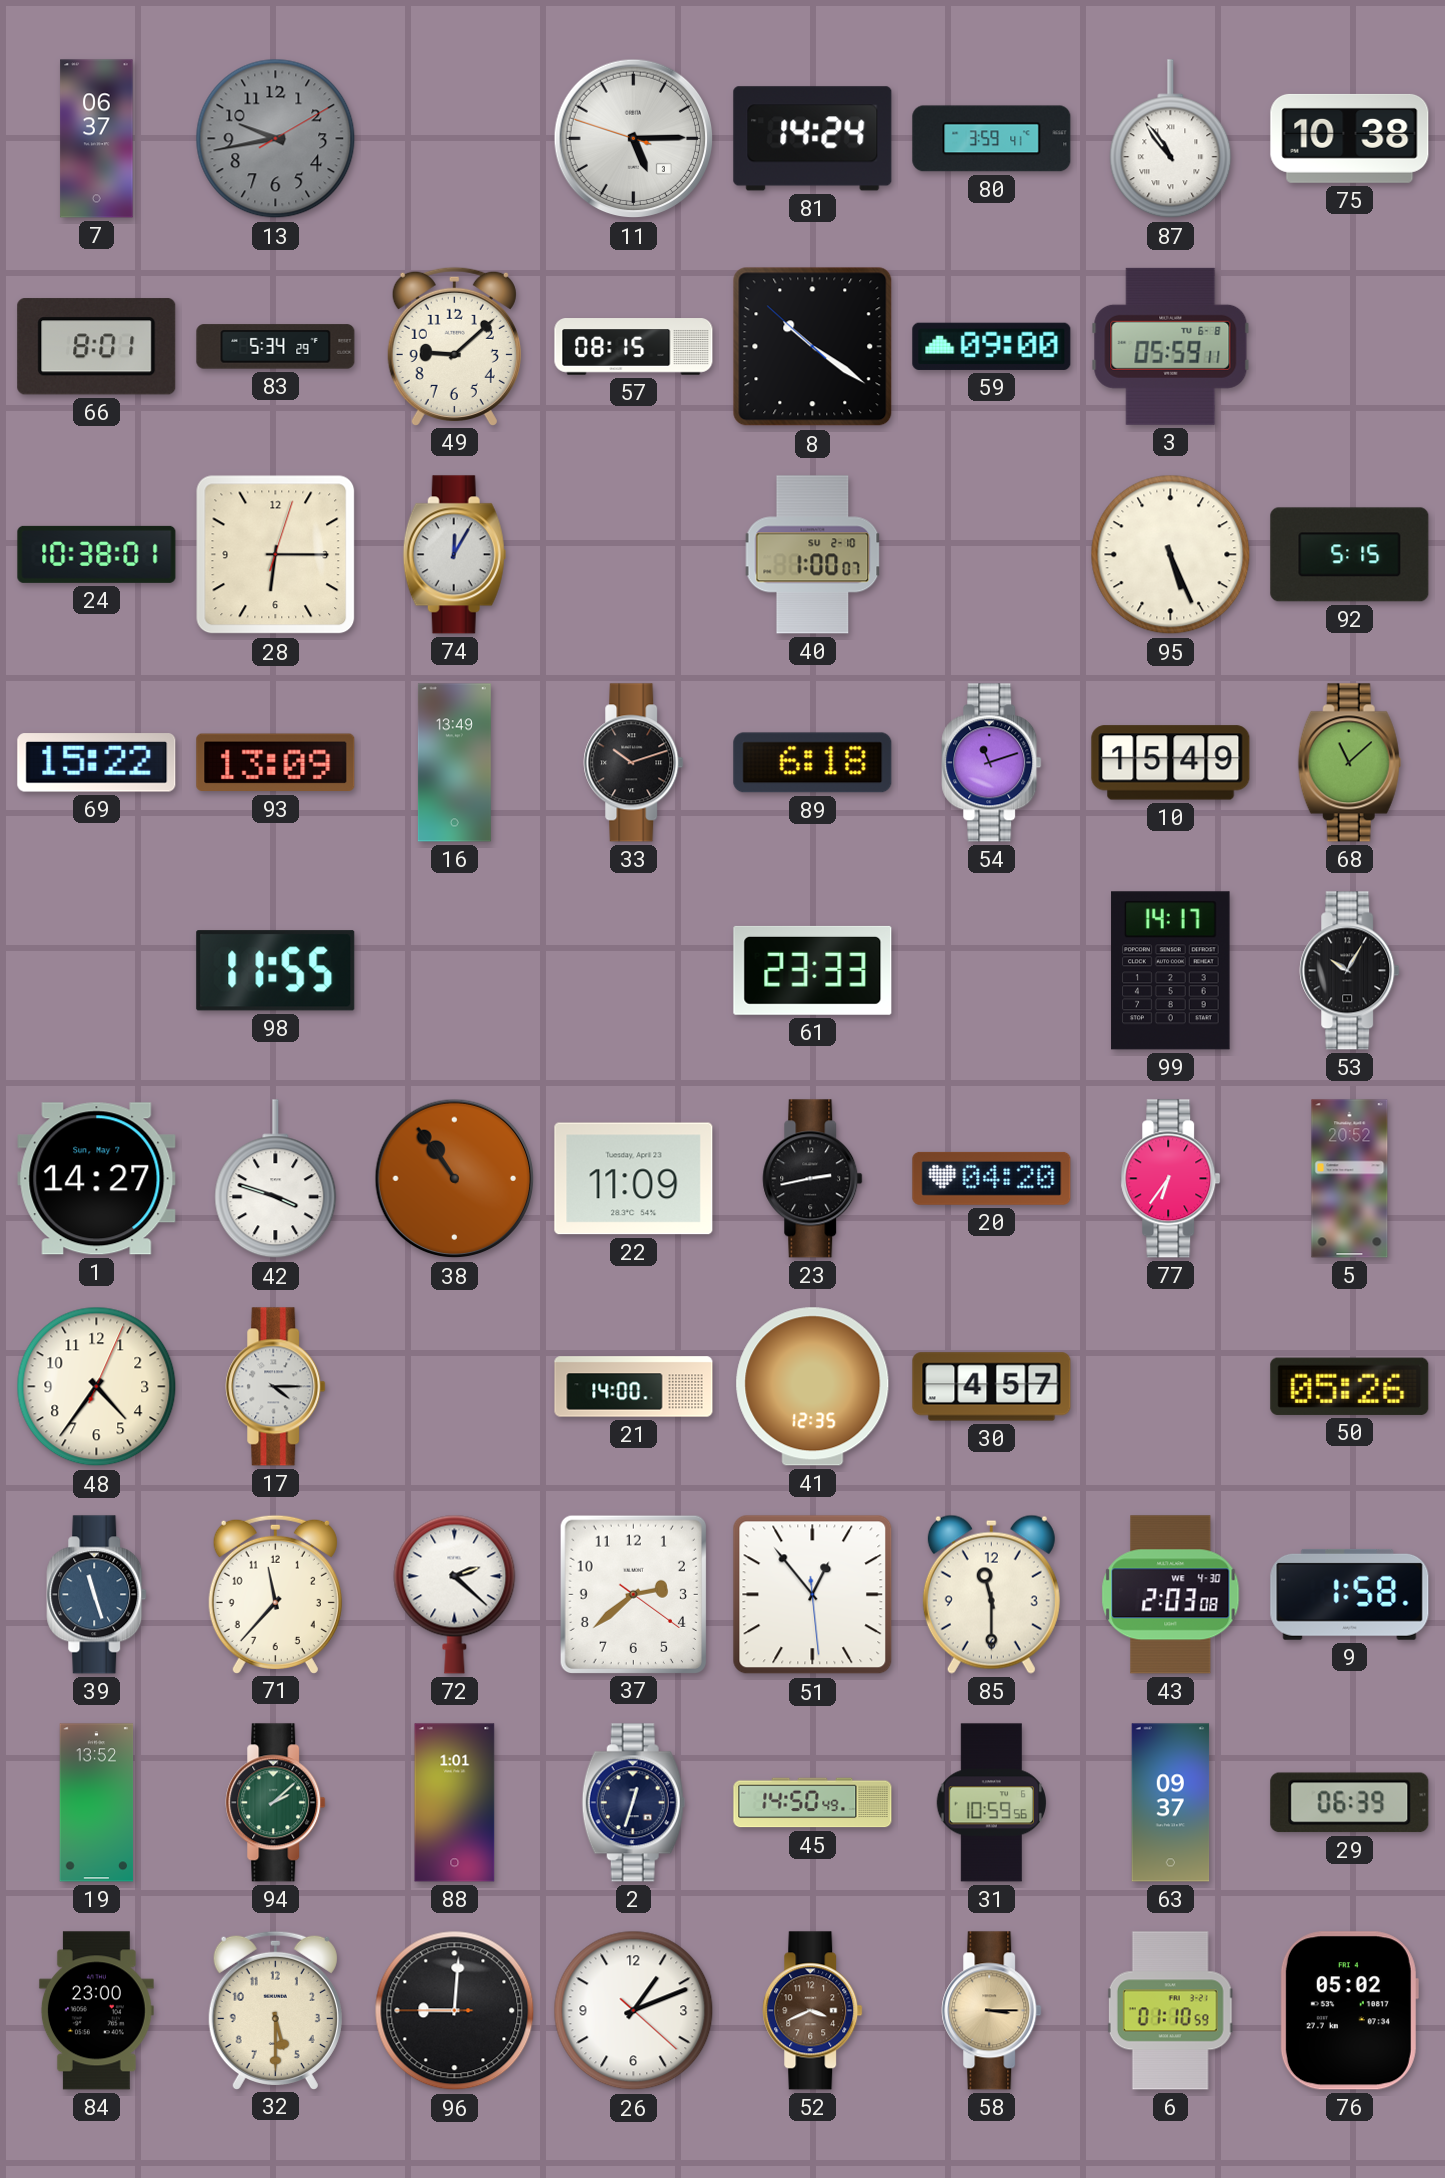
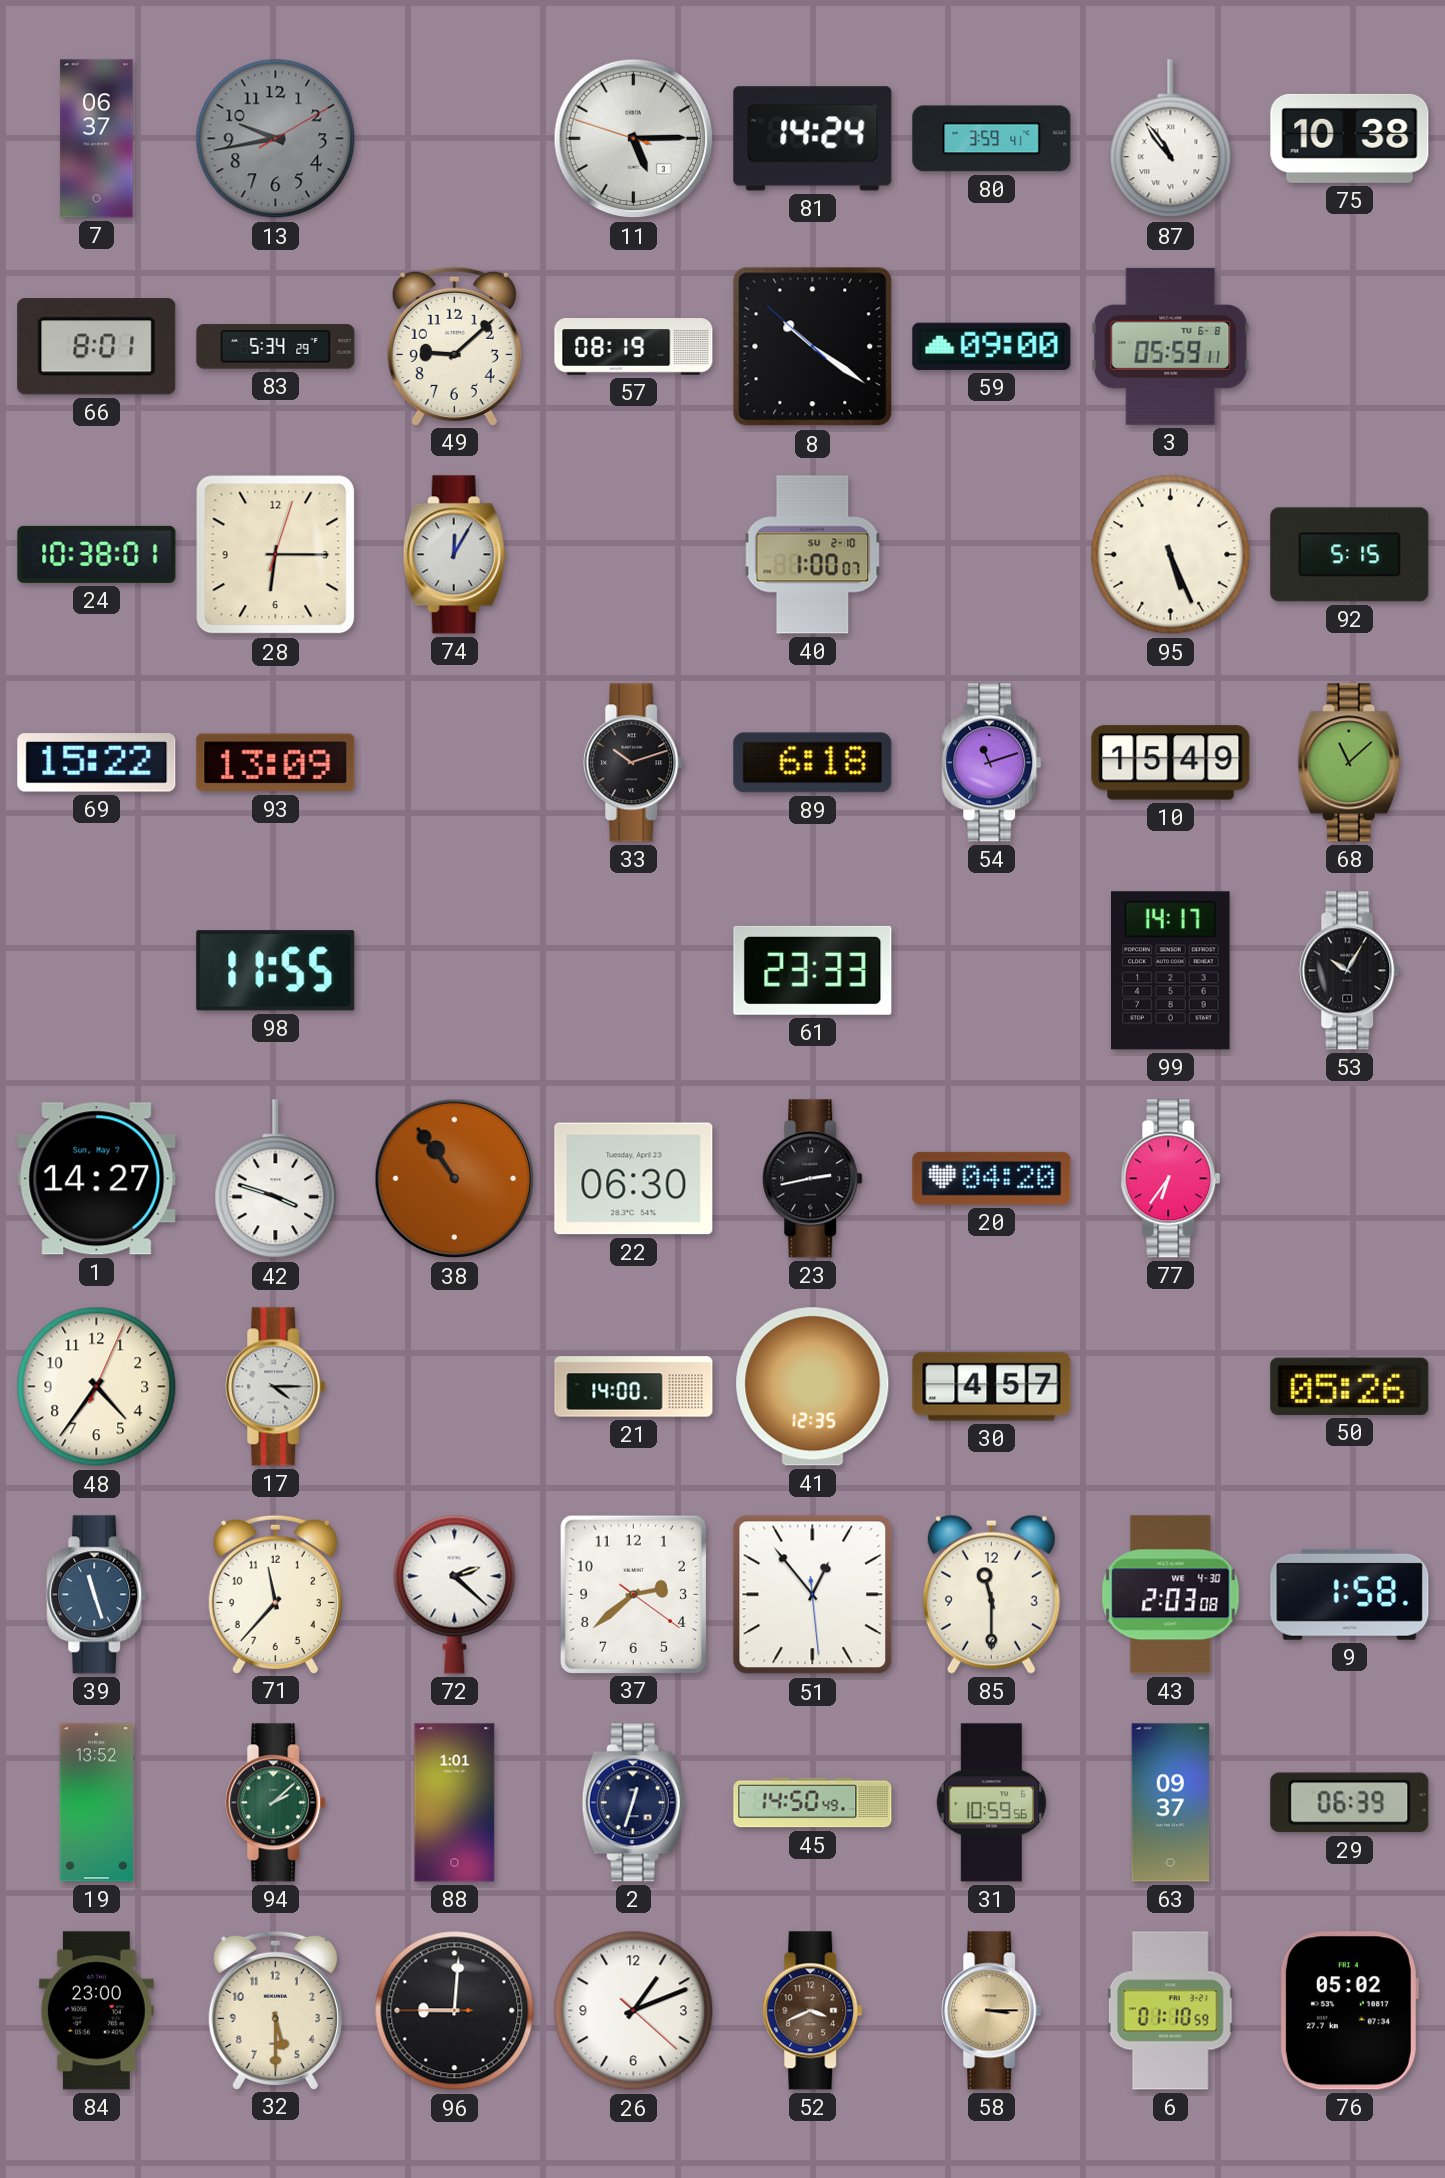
57: 08:15 -> 08:19 (634, 347)
16: 13:49 -> none (454, 763)
22: 11:09 -> 06:30 (634, 1179)
5: 20:52 -> none (1350, 1179)
